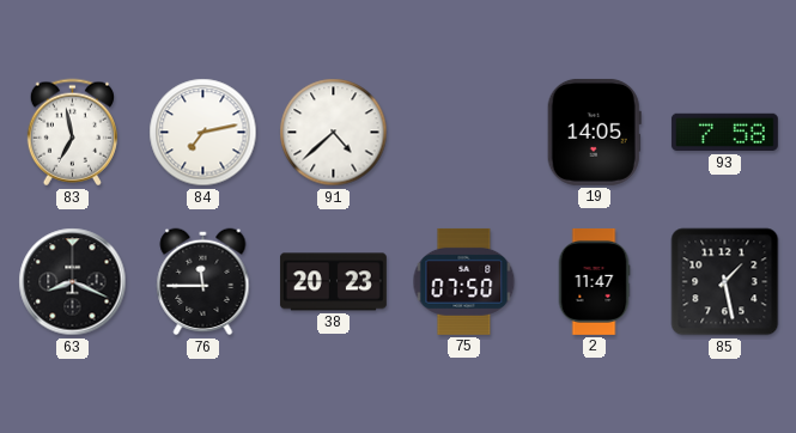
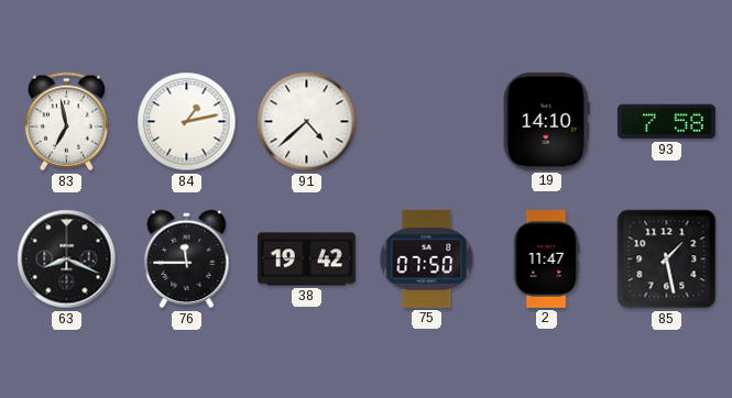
84: 7:13 -> 1:13 (187, 122)
19: 14:05 -> 14:10 (546, 121)
38: 20:23 -> 19:42 (306, 259)
